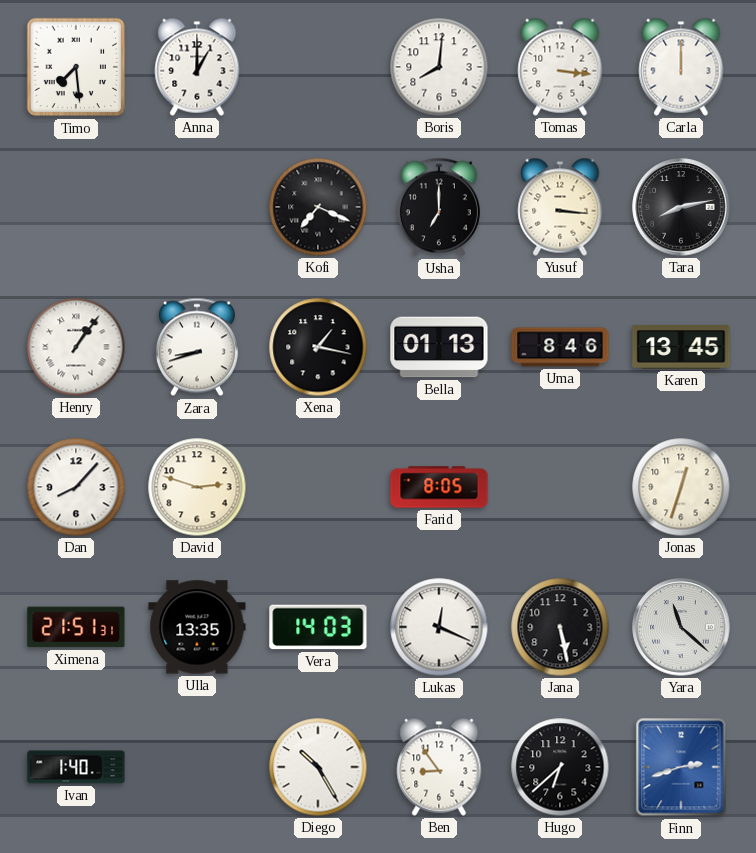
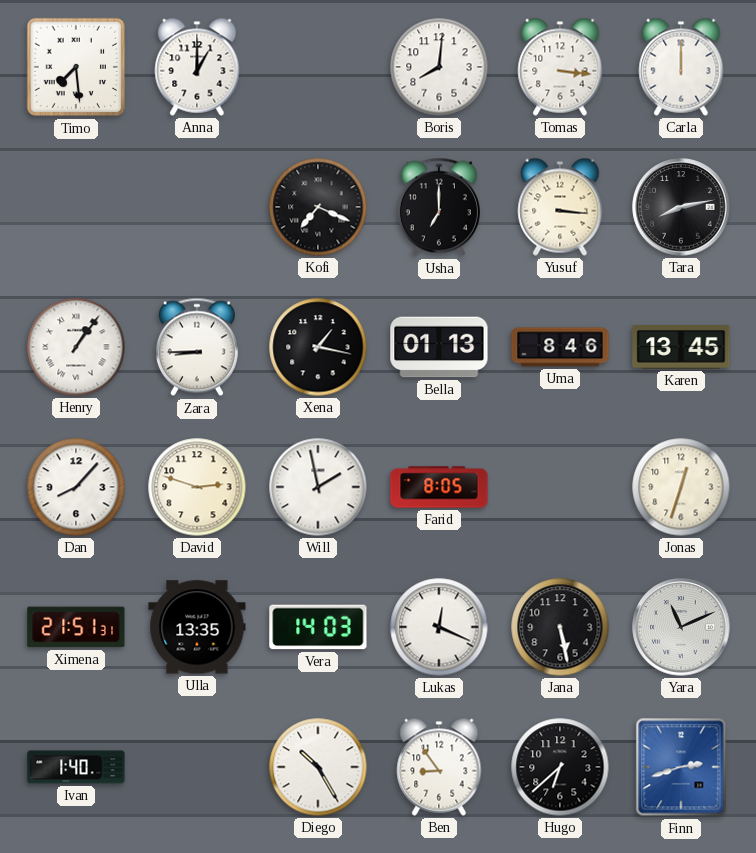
Zara: 8:42 -> 8:45 (197, 347)
Will: none -> 1:58 (318, 487)
Yara: 11:22 -> 11:11 (681, 627)
